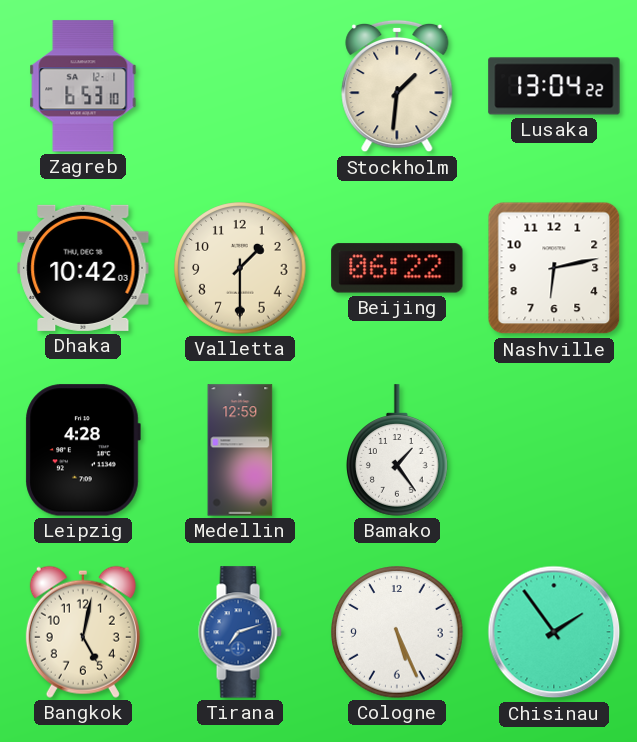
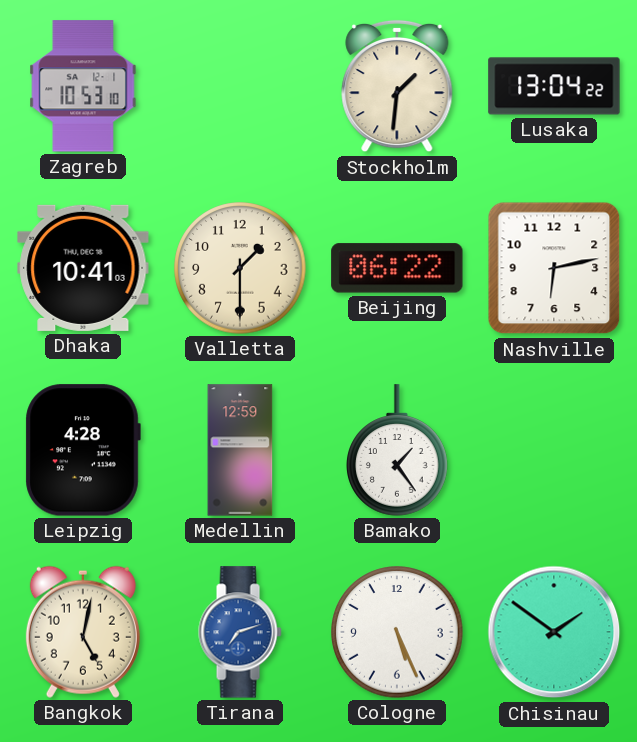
Zagreb: 6:53 -> 10:53 (83, 86)
Dhaka: 10:42 -> 10:41 (83, 268)
Chisinau: 1:54 -> 1:51 (554, 632)
